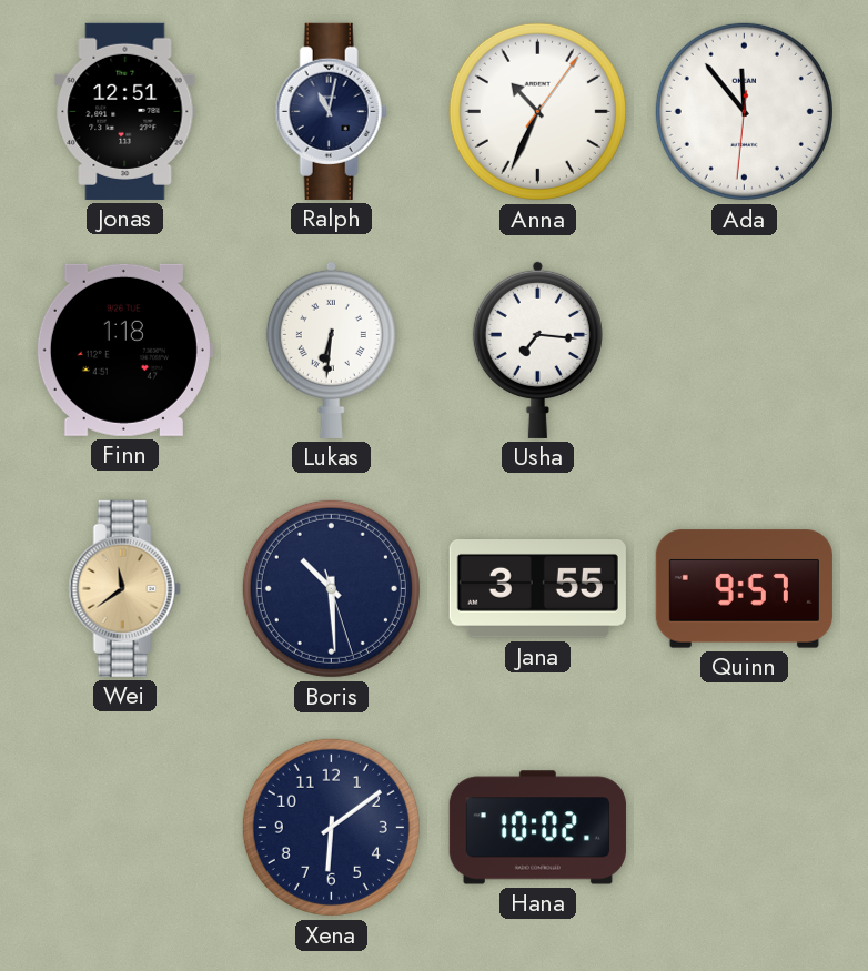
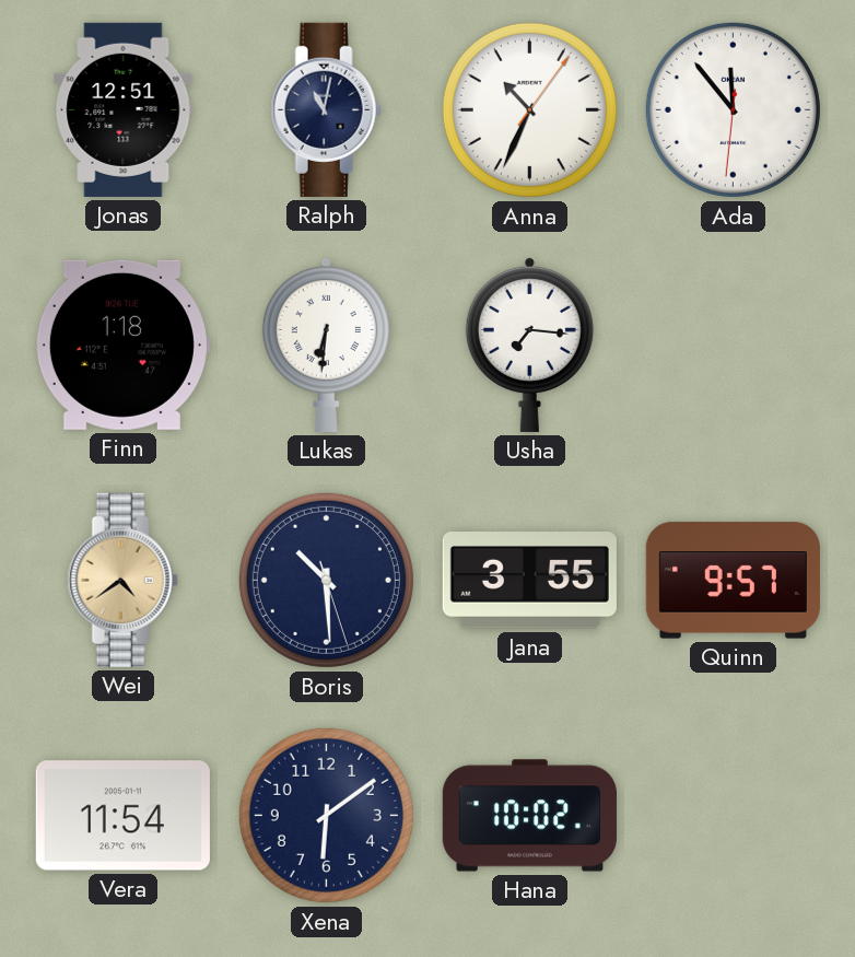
Wei: 11:39 -> 4:39 (122, 580)
Vera: none -> 11:54 (122, 816)
